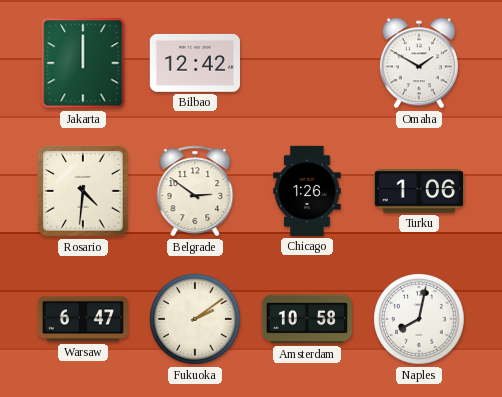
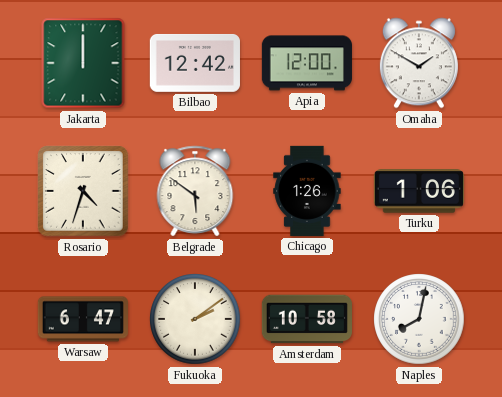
Apia: none -> 12:00 (307, 63)
Rosario: 4:31 -> 4:33 (83, 191)
Belgrade: 2:51 -> 5:51 (195, 191)
